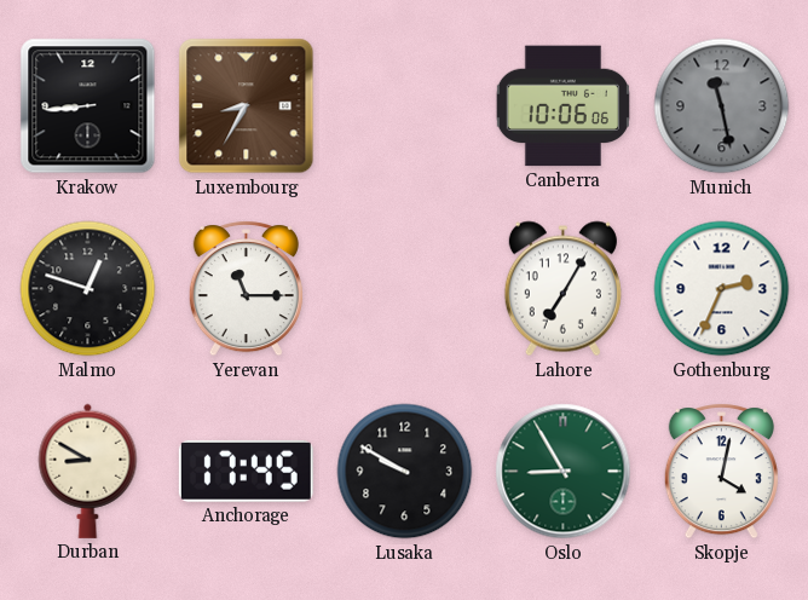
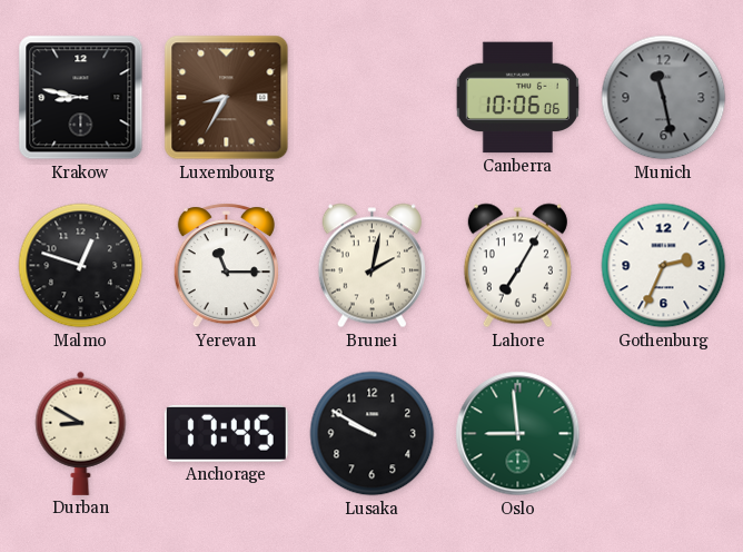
Krakow: 8:44 -> 8:47 (81, 98)
Brunei: none -> 2:02 (371, 266)
Oslo: 8:55 -> 8:59 (518, 434)
Skopje: 4:02 -> none (721, 472)
